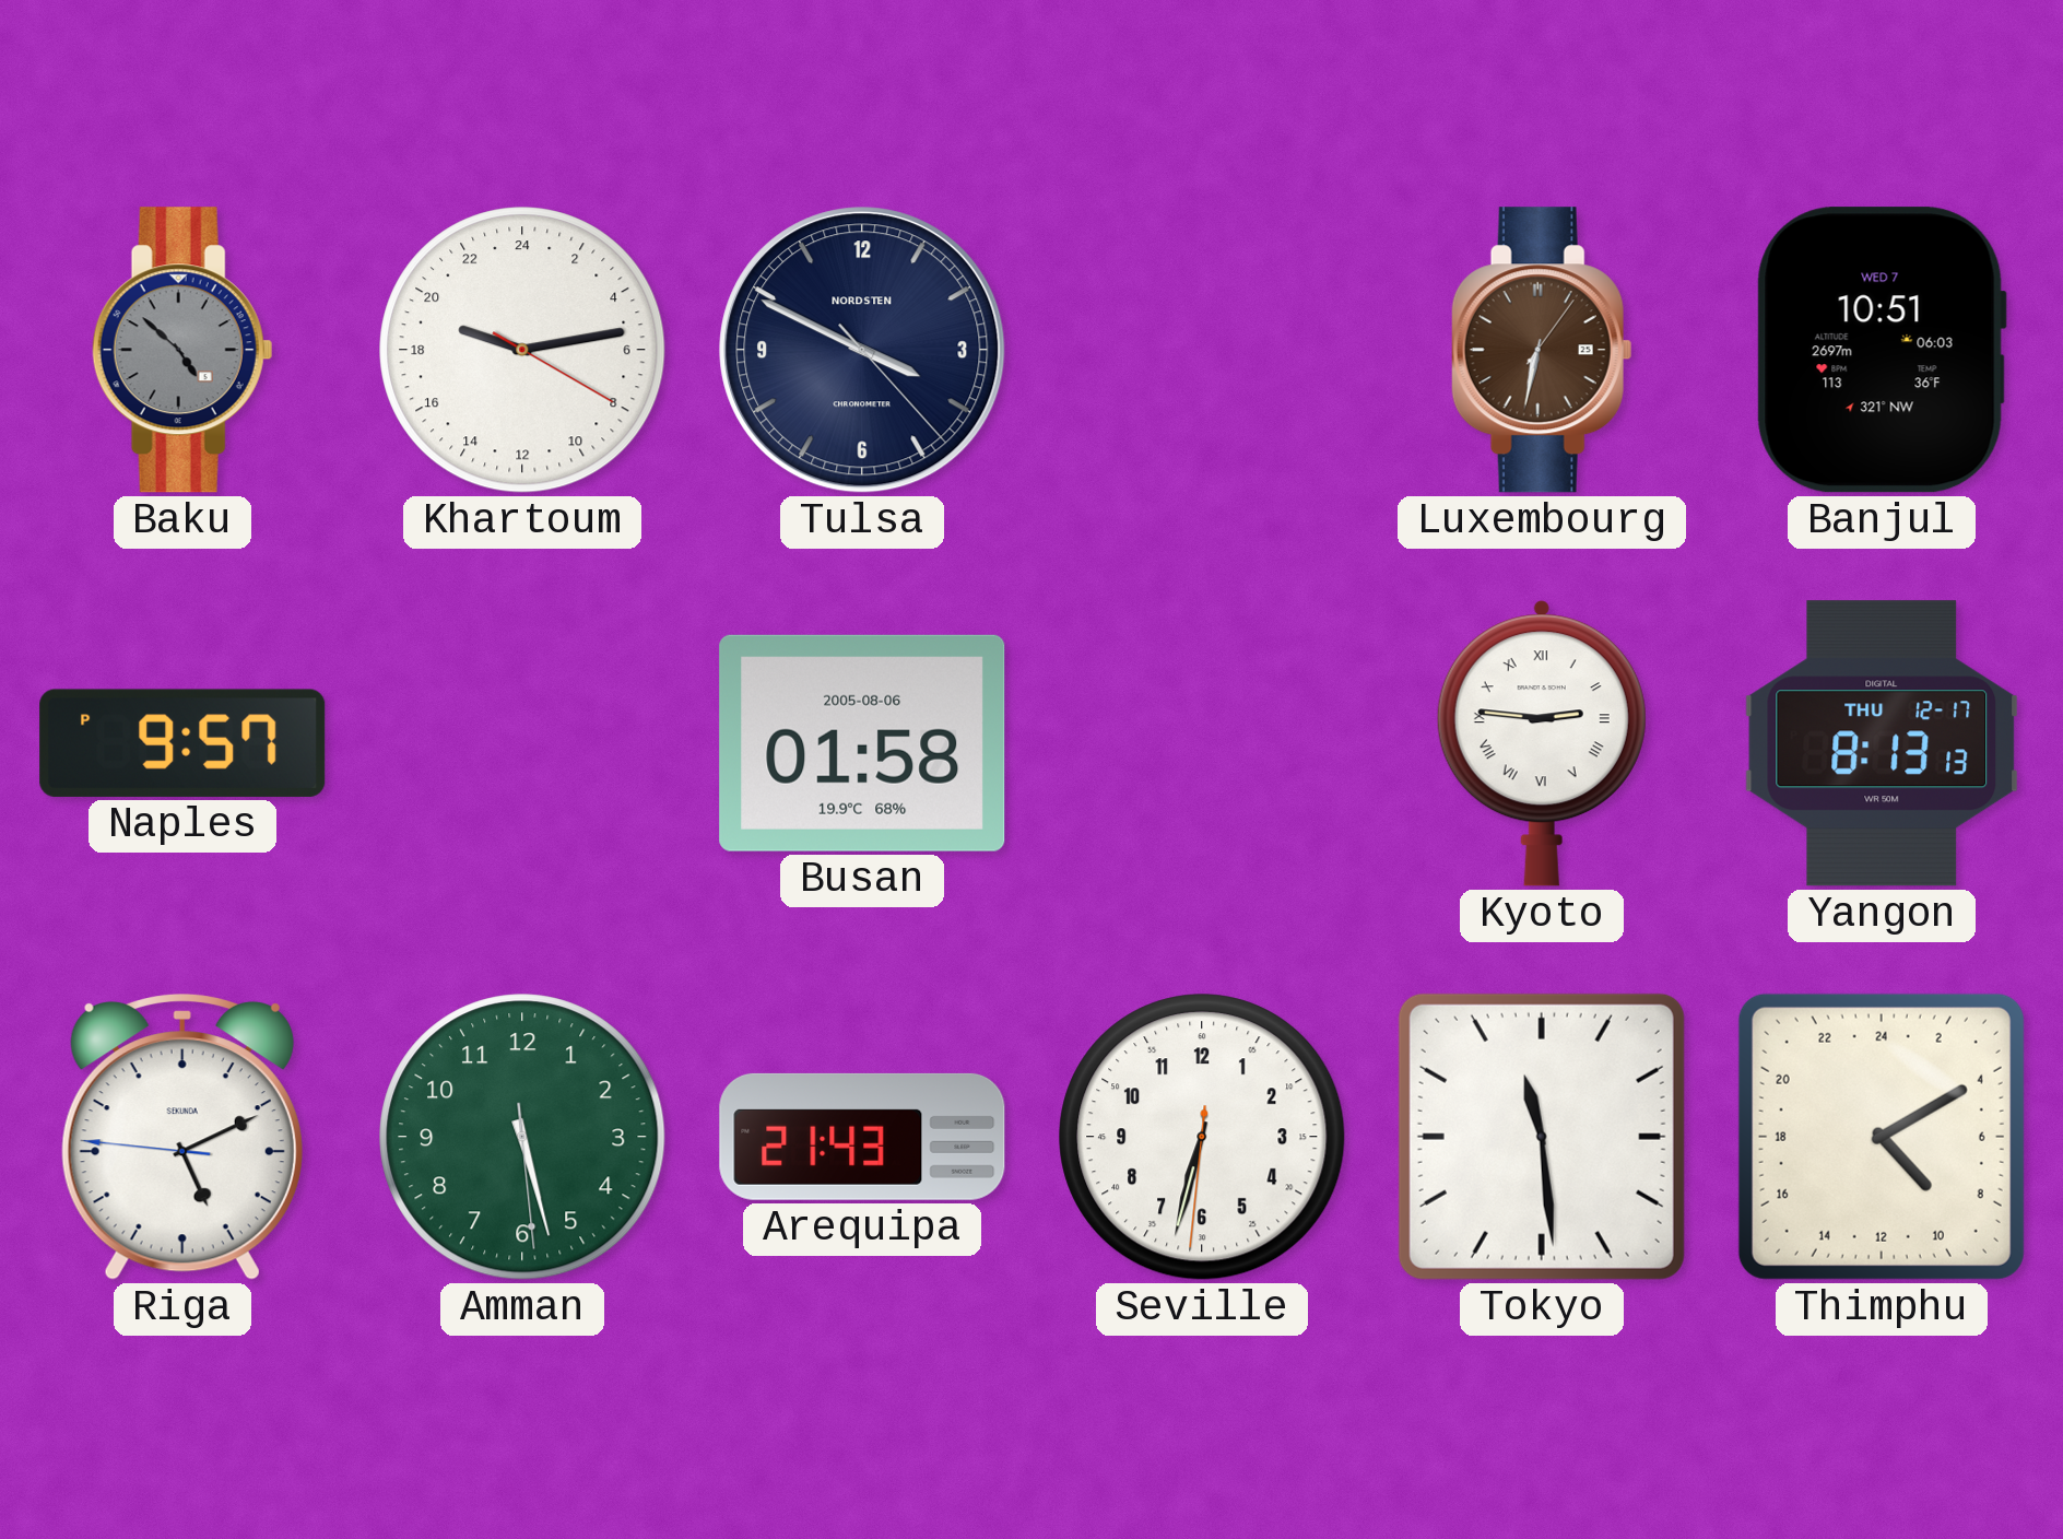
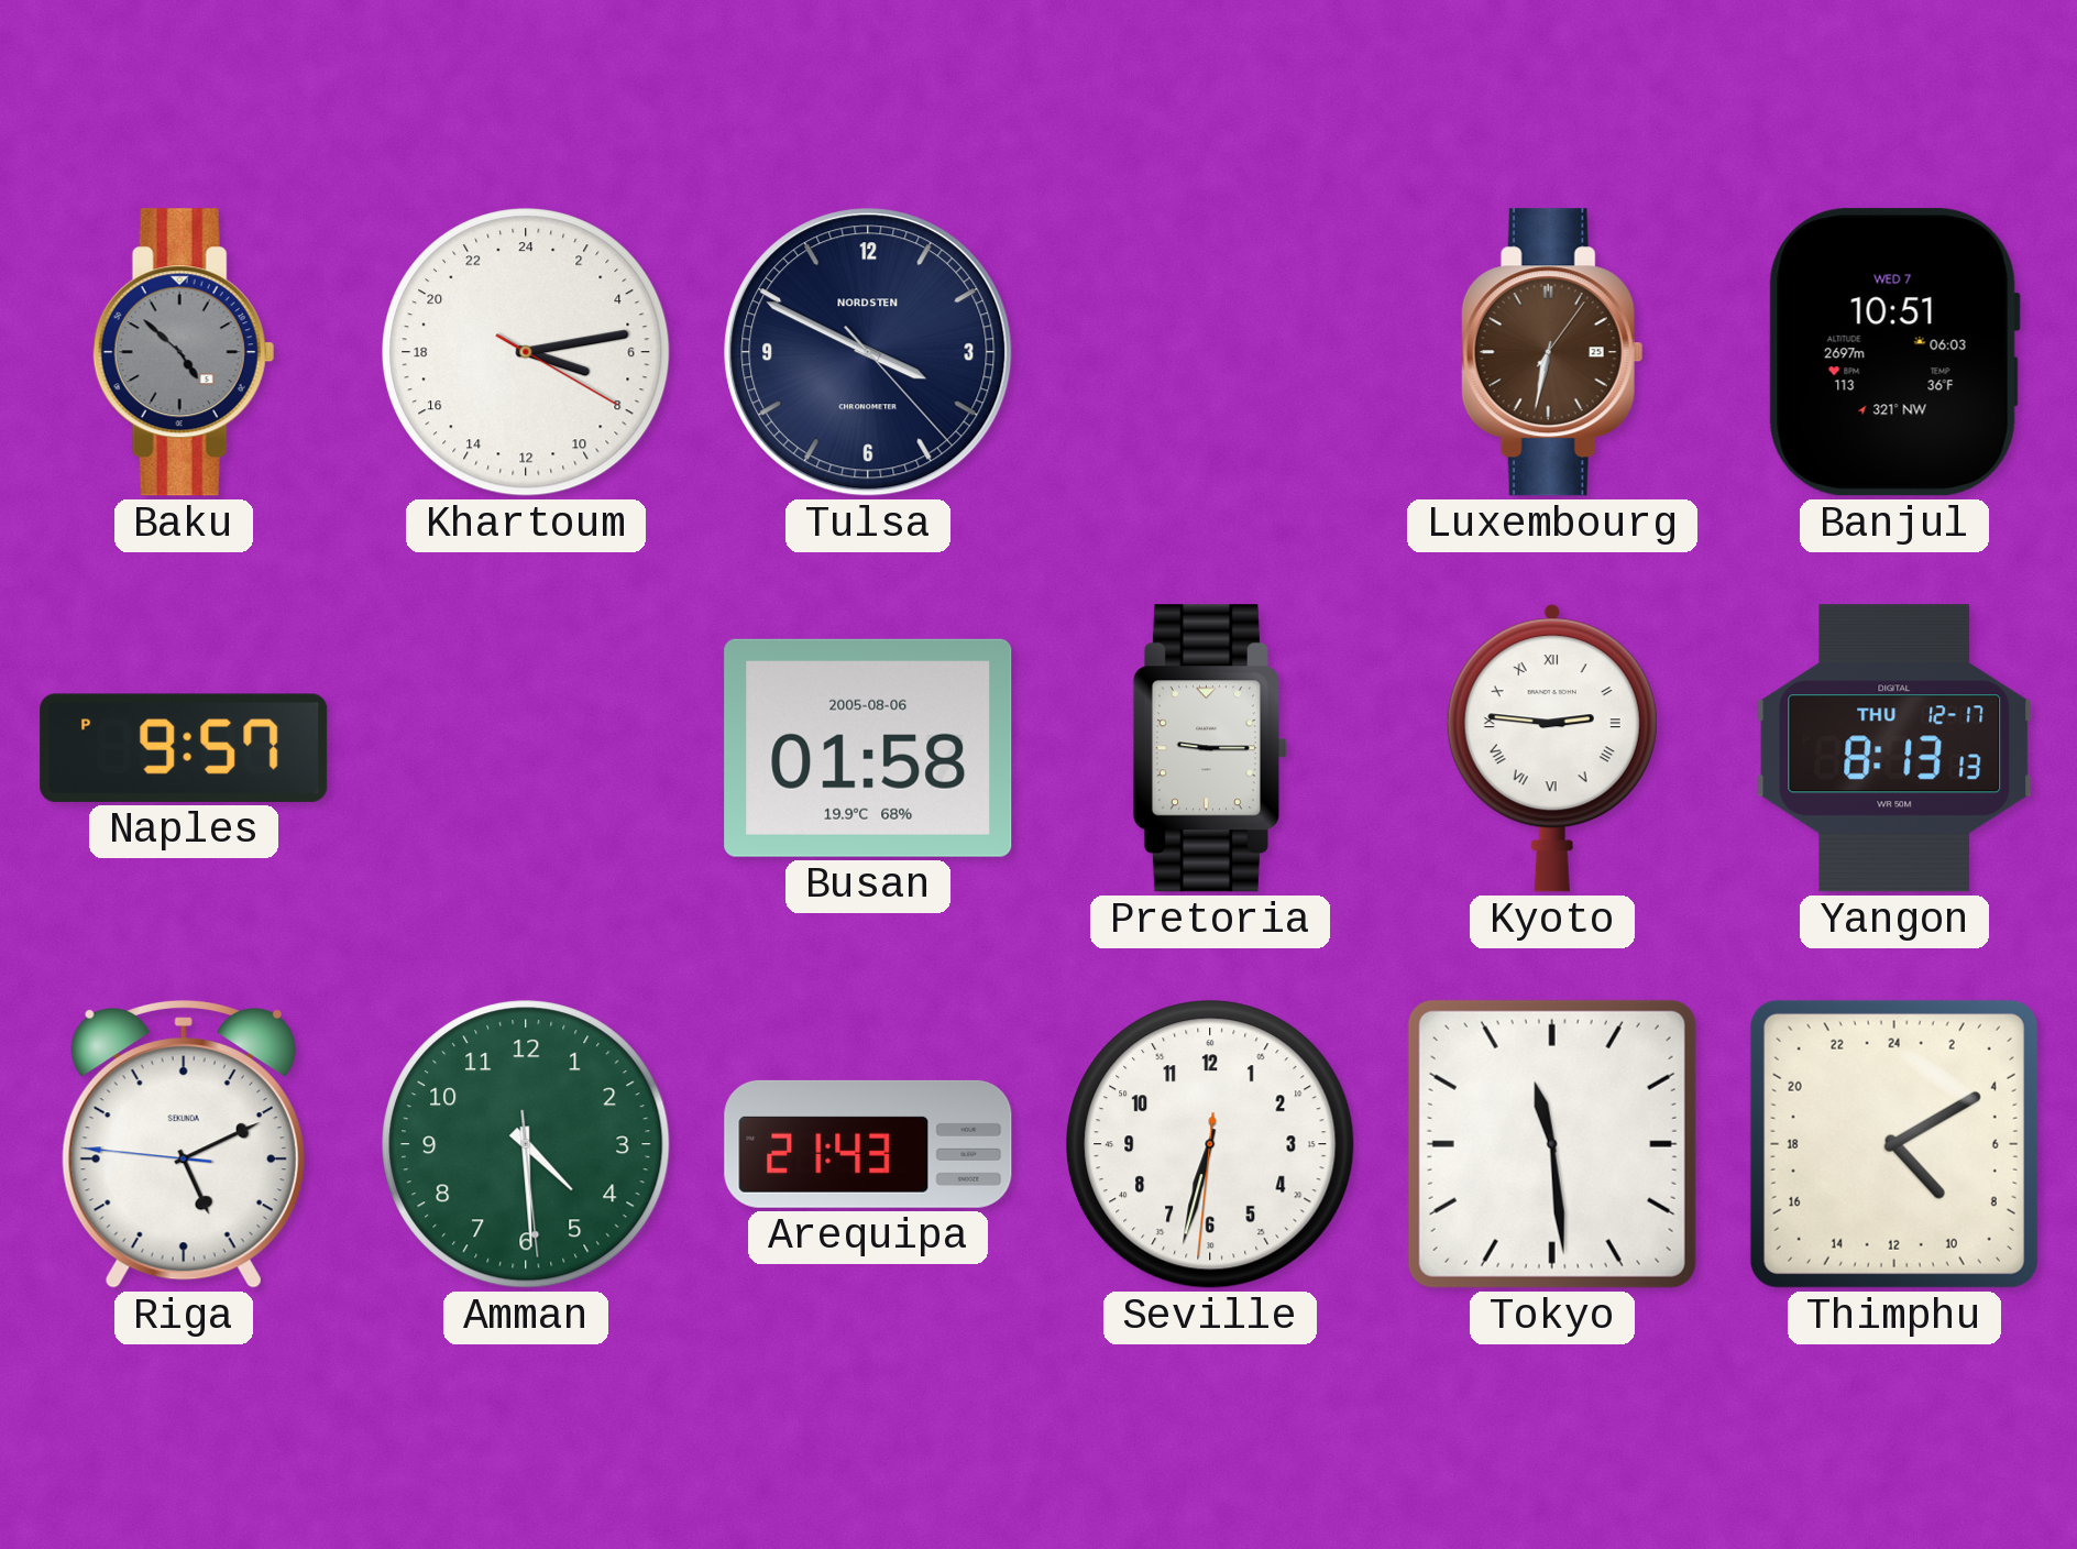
Khartoum: 19:13 -> 7:13 (526, 352)
Pretoria: none -> 9:15 (1210, 748)
Amman: 5:27 -> 4:29 (526, 1144)
